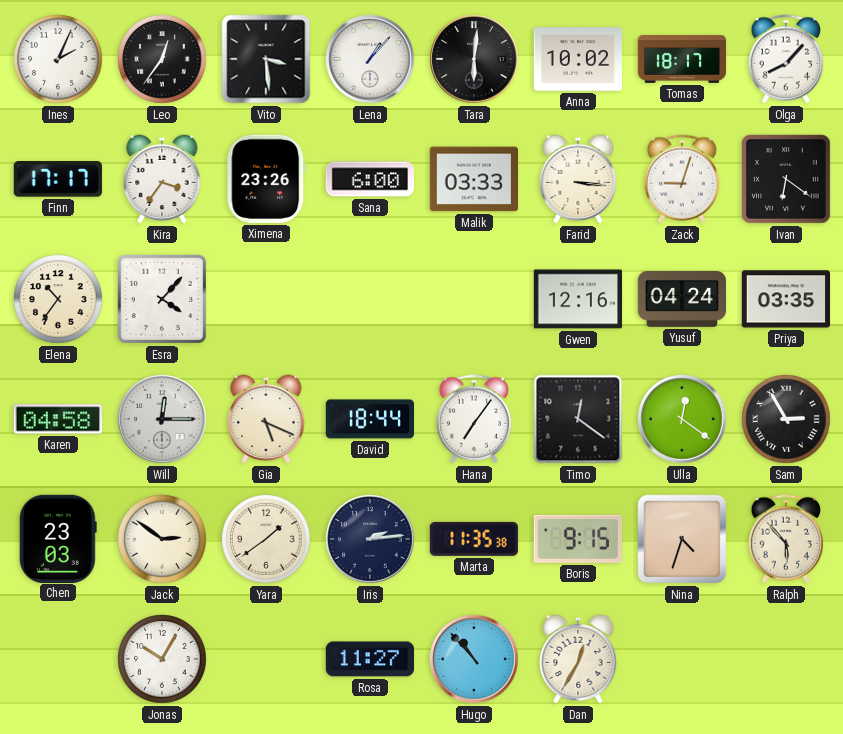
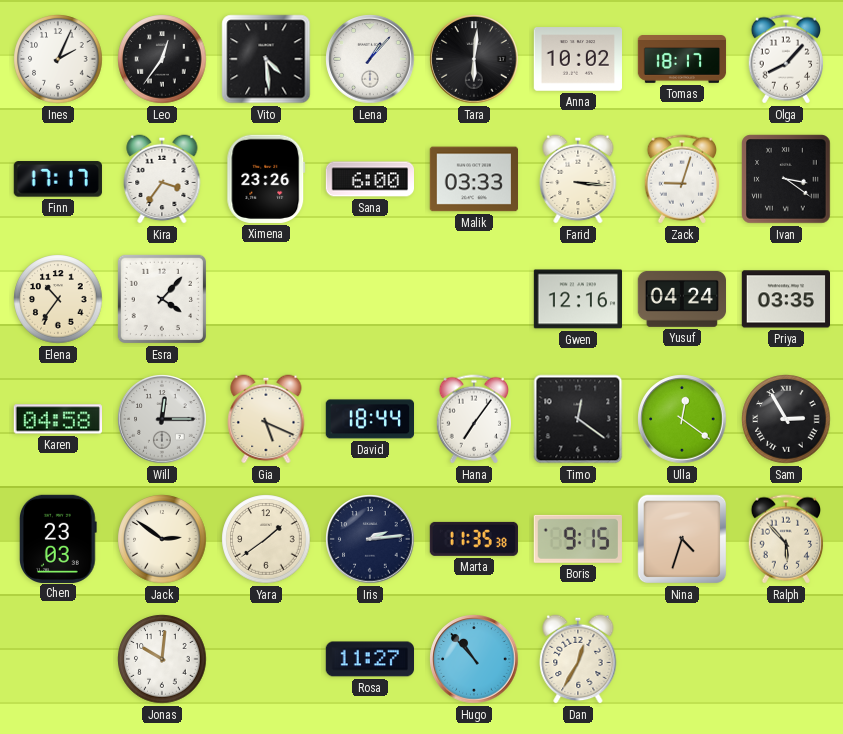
Vito: 3:29 -> 4:29 (266, 59)
Ivan: 6:21 -> 3:21 (786, 179)
Jonas: 10:05 -> 10:01 (162, 659)
